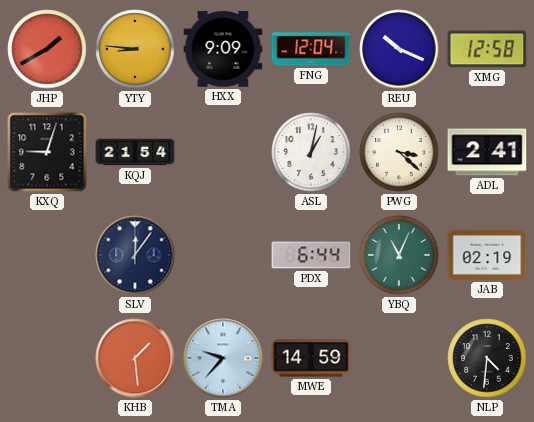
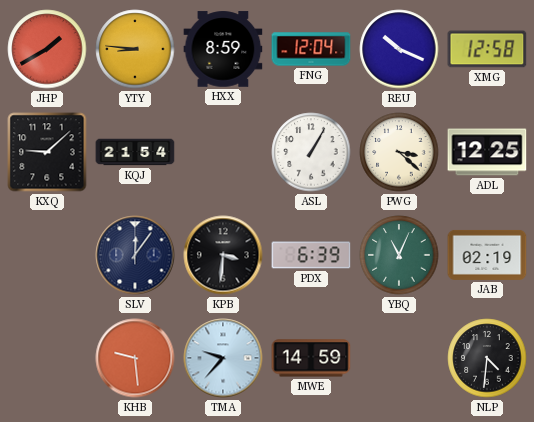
HXX: 9:09 -> 8:59 (223, 49)
KXQ: 9:03 -> 9:08 (47, 152)
ASL: 1:02 -> 1:05 (311, 152)
ADL: 2:41 -> 12:25 (487, 152)
KPB: none -> 3:31 (223, 255)
PDX: 6:44 -> 6:39 (311, 255)
KHB: 1:29 -> 9:29 (135, 358)
